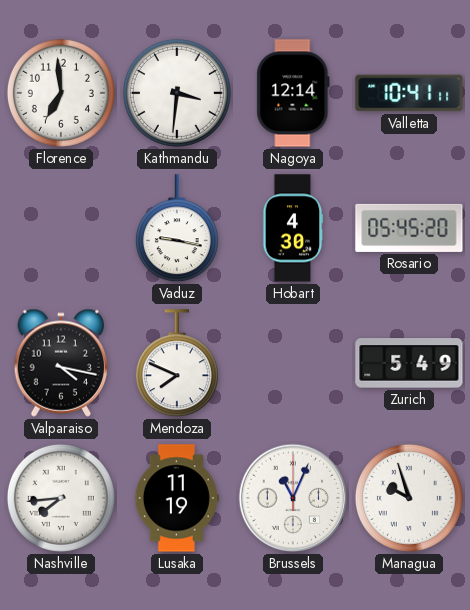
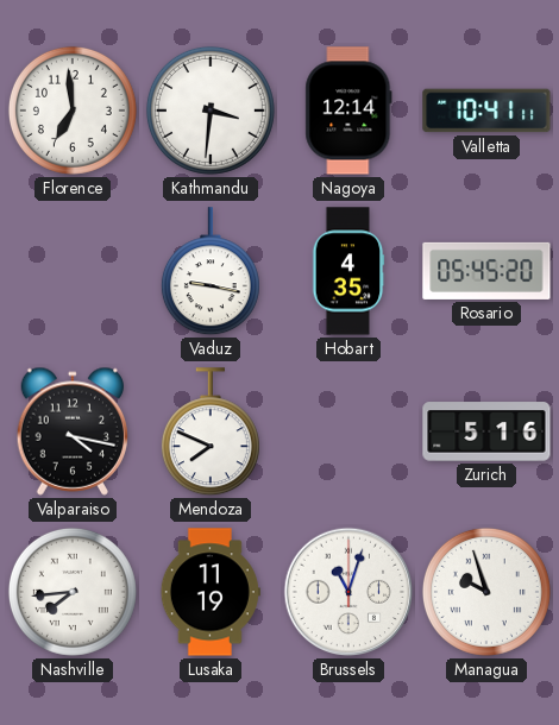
Hobart: 4:30 -> 4:35 (348, 271)
Zurich: 5:49 -> 5:16 (486, 431)
Brussels: 11:04 -> 11:03 (348, 592)
